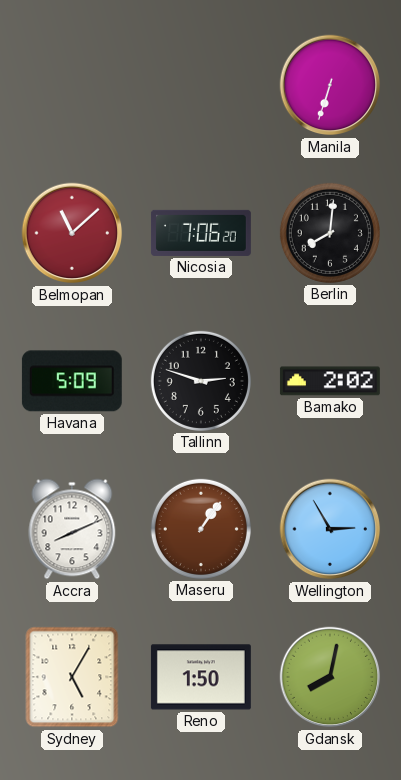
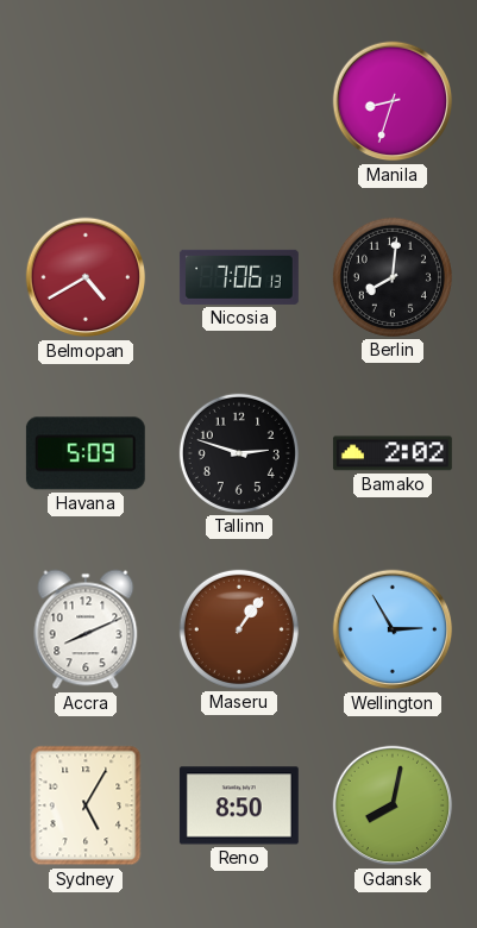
Manila: 6:33 -> 8:33 (393, 101)
Belmopan: 11:08 -> 4:40 (86, 277)
Nicosia: 7:06:20 -> 7:06:13 (239, 277)
Reno: 1:50 -> 8:50 (239, 805)
